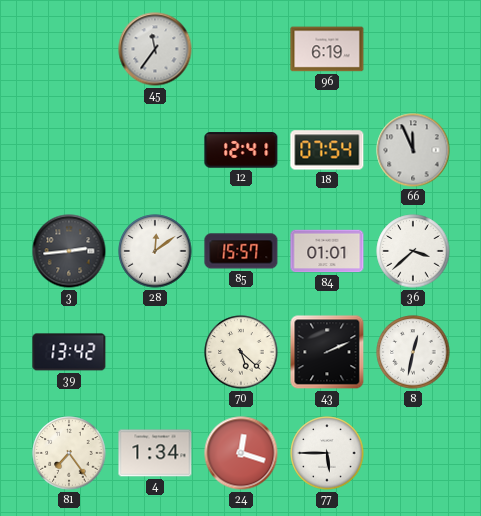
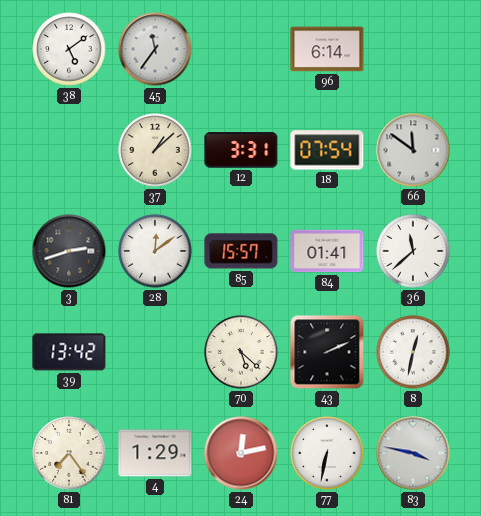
38: none -> 5:09 (69, 49)
96: 6:19 -> 6:14 (327, 49)
37: none -> 1:08 (155, 150)
12: 12:41 -> 3:31 (241, 150)
66: 11:56 -> 11:51 (413, 150)
3: 2:44 -> 2:42 (69, 251)
84: 01:01 -> 01:41 (327, 251)
36: 3:38 -> 11:38 (413, 251)
4: 1:34 -> 1:29 (155, 453)
24: 12:18 -> 12:13 (241, 453)
77: 5:45 -> 6:32 (327, 453)
83: none -> 3:47 (413, 453)
